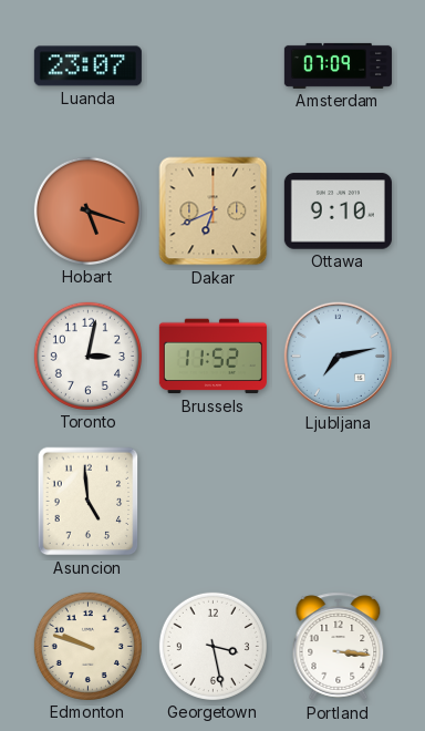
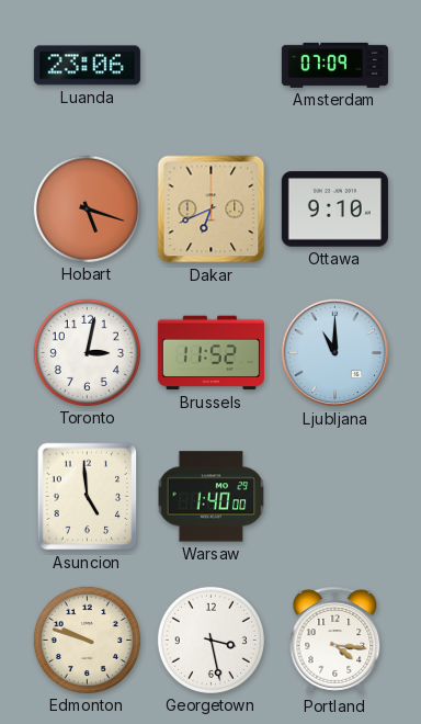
Luanda: 23:07 -> 23:06 (87, 66)
Ljubljana: 7:13 -> 11:00 (335, 353)
Warsaw: none -> 1:40 (212, 497)
Portland: 3:16 -> 4:16 (335, 641)
